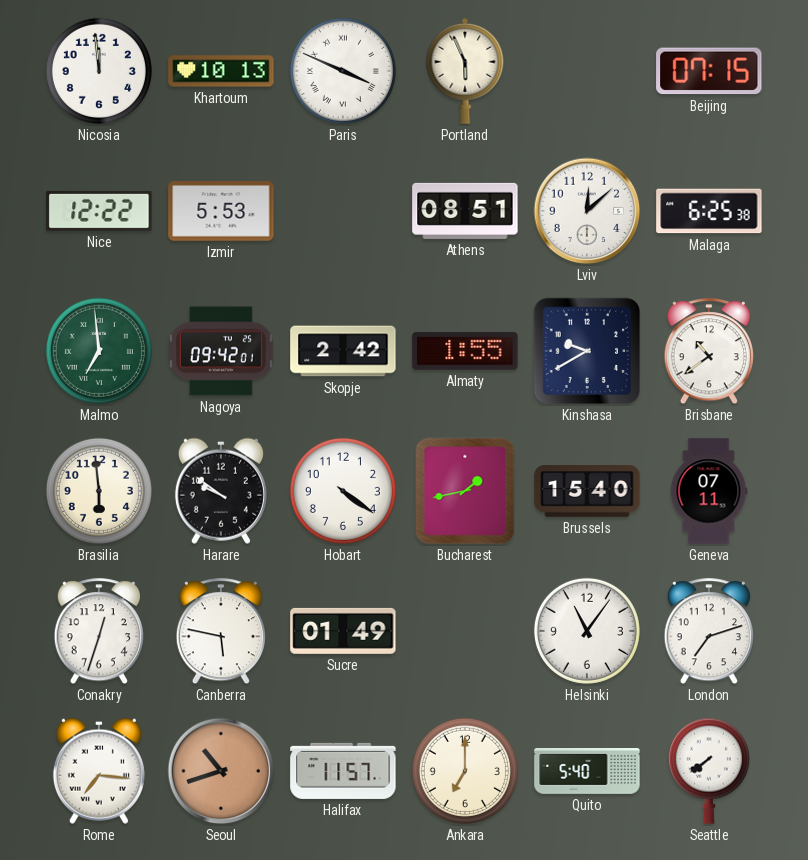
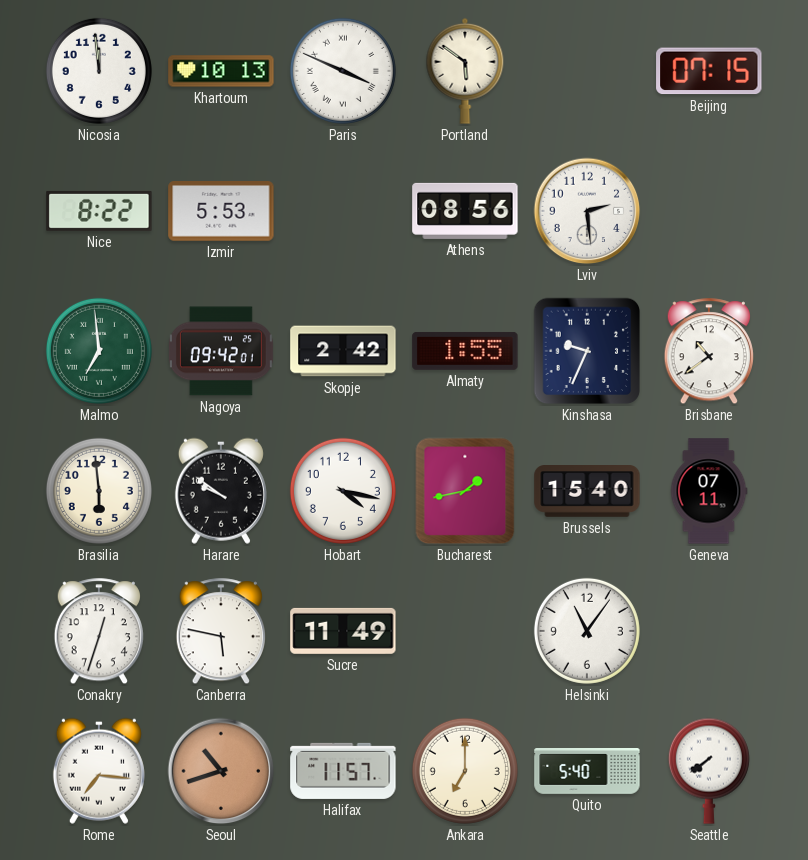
Portland: 5:56 -> 5:51 (465, 71)
Nice: 12:22 -> 8:22 (99, 211)
Athens: 08:51 -> 08:56 (465, 211)
Lviv: 12:08 -> 2:29 (587, 211)
Malaga: 6:25 -> none (709, 211)
Kinshasa: 9:40 -> 9:34 (587, 351)
Hobart: 4:21 -> 4:17 (343, 491)
Sucre: 01:49 -> 11:49 (343, 631)
London: 7:12 -> none (709, 632)
